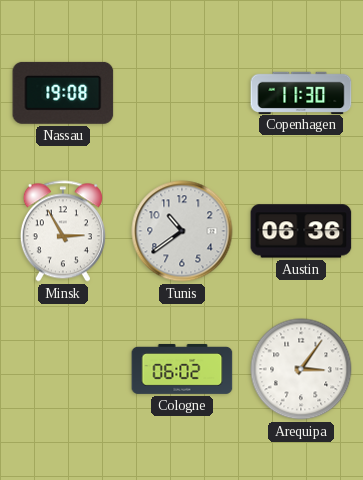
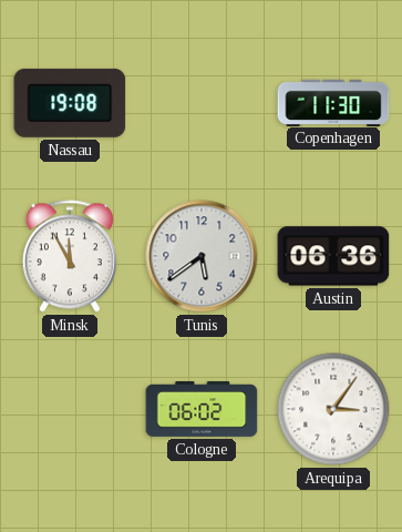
Minsk: 2:55 -> 11:55 (70, 256)
Tunis: 10:39 -> 5:39 (202, 256)
